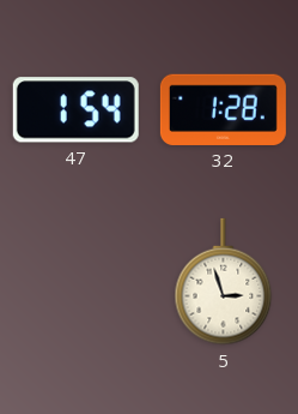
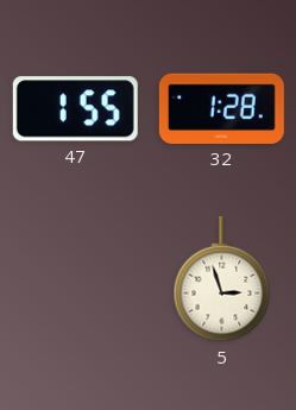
47: 1:54 -> 1:55 (75, 109)
